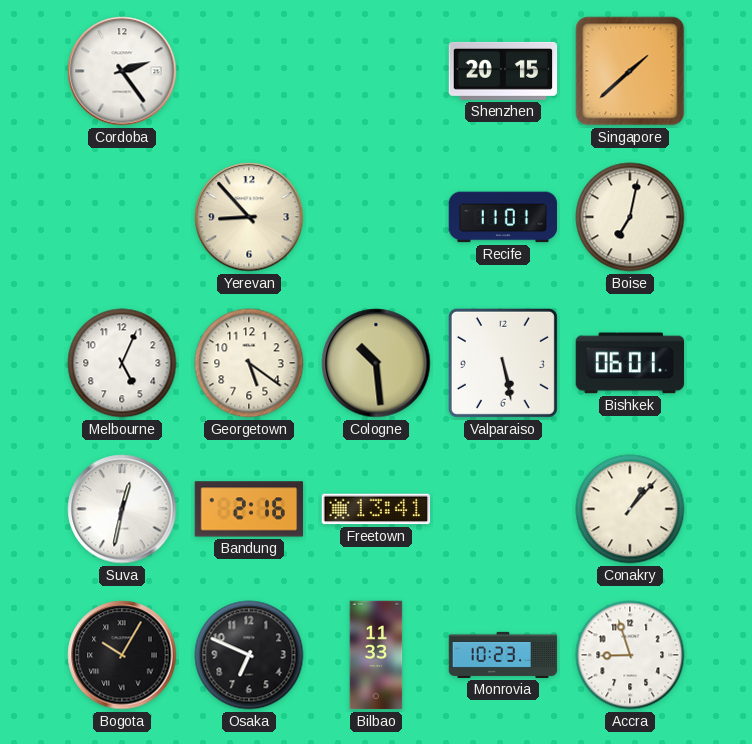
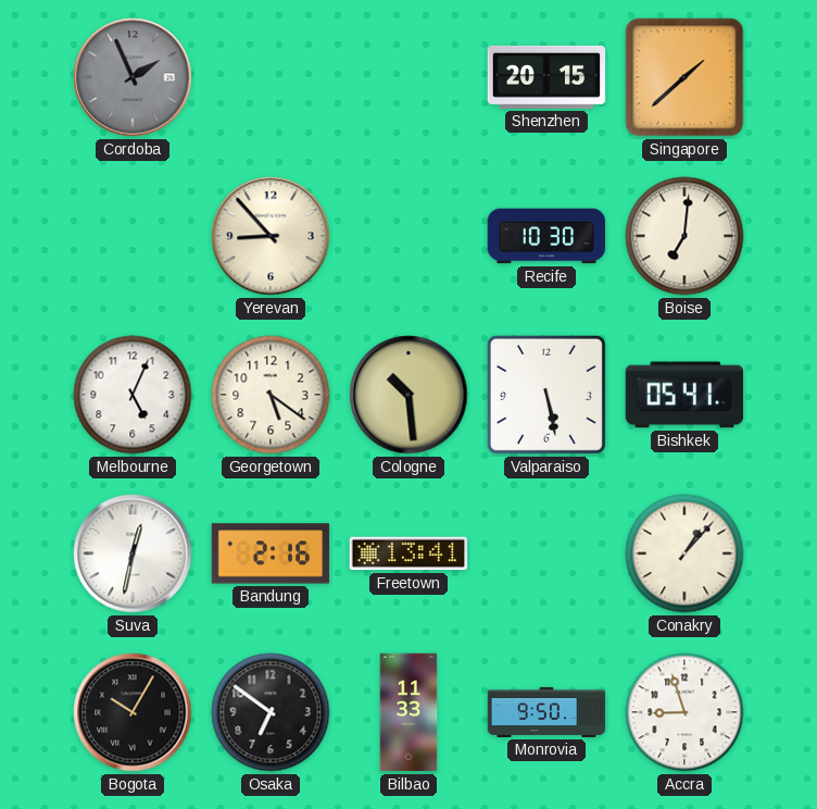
Cordoba: 2:24 -> 1:56 (133, 77)
Cordoba dial: white -> grey (133, 77)
Recife: 11:01 -> 10:30 (546, 236)
Boise: 7:02 -> 7:01 (684, 236)
Bishkek: 06:01 -> 05:41 (684, 395)
Osaka: 6:49 -> 6:51 (271, 712)
Monrovia: 10:23 -> 9:50 (546, 712)
